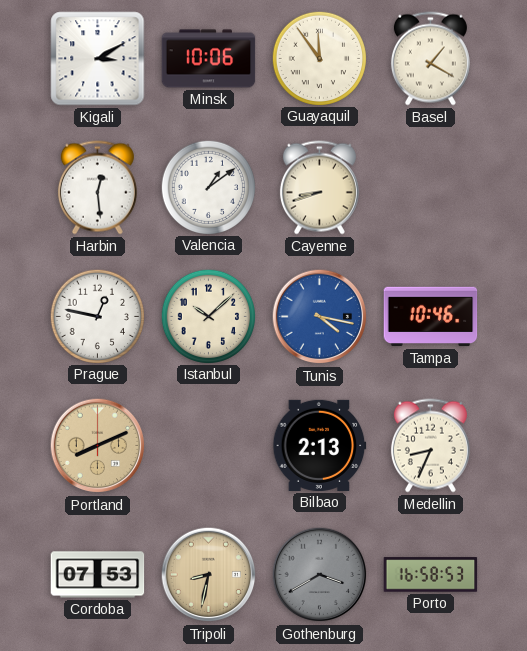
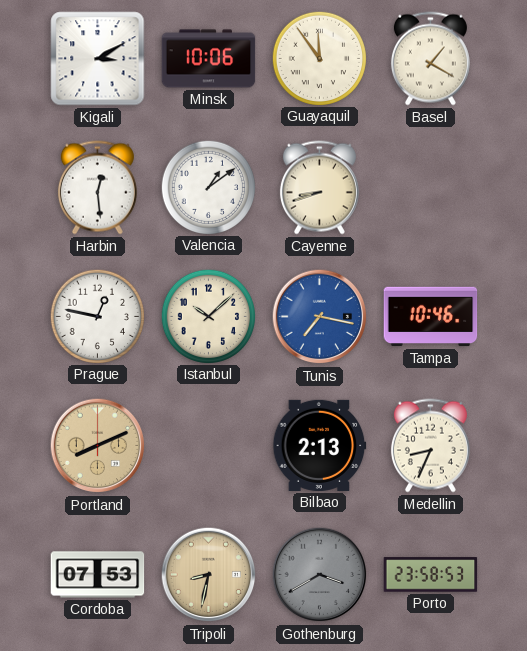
Tunis: 4:17 -> 7:17 (320, 317)
Porto: 16:58 -> 23:58 (431, 575)
